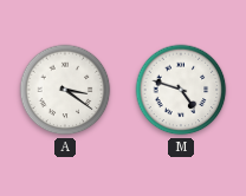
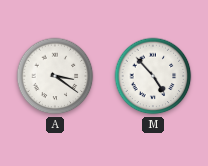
M: 4:48 -> 4:53 (153, 76)
